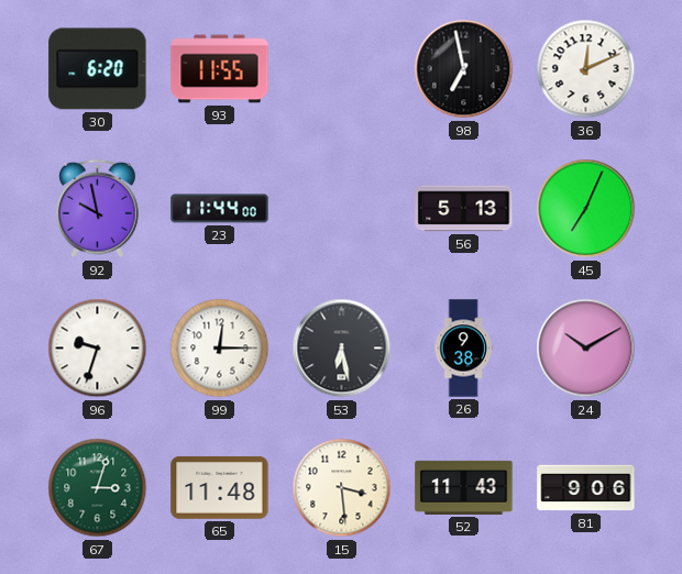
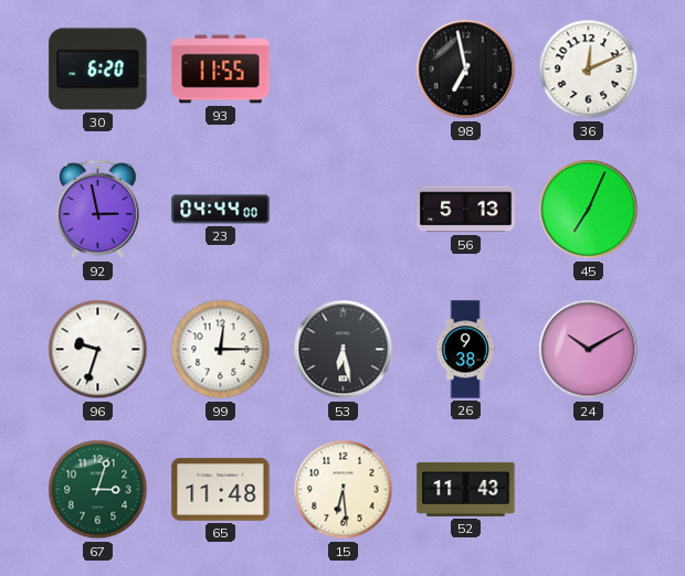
92: 9:58 -> 2:58 (98, 210)
23: 11:44 -> 04:44 (221, 210)
15: 3:29 -> 6:29 (344, 490)
81: 9:06 -> none (586, 488)
